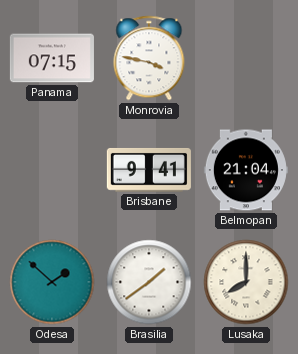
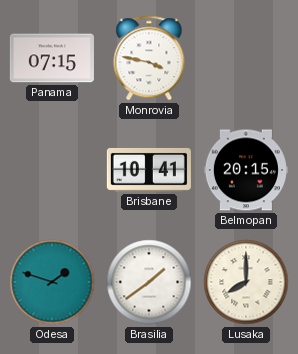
Brisbane: 9:41 -> 10:41 (149, 170)
Belmopan: 21:04 -> 20:15 (246, 170)
Odesa: 1:52 -> 1:48 (52, 282)
